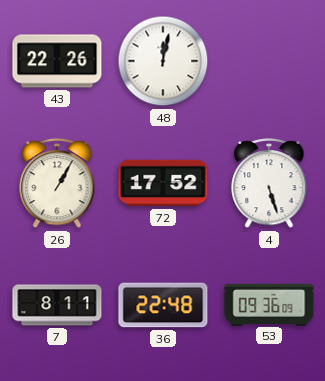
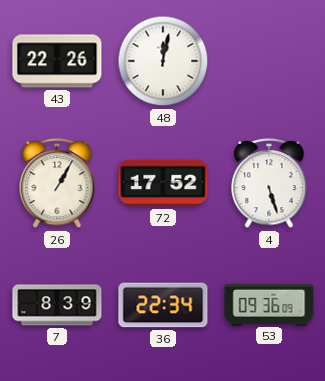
7: 8:11 -> 8:39 (57, 305)
36: 22:48 -> 22:34 (163, 305)
